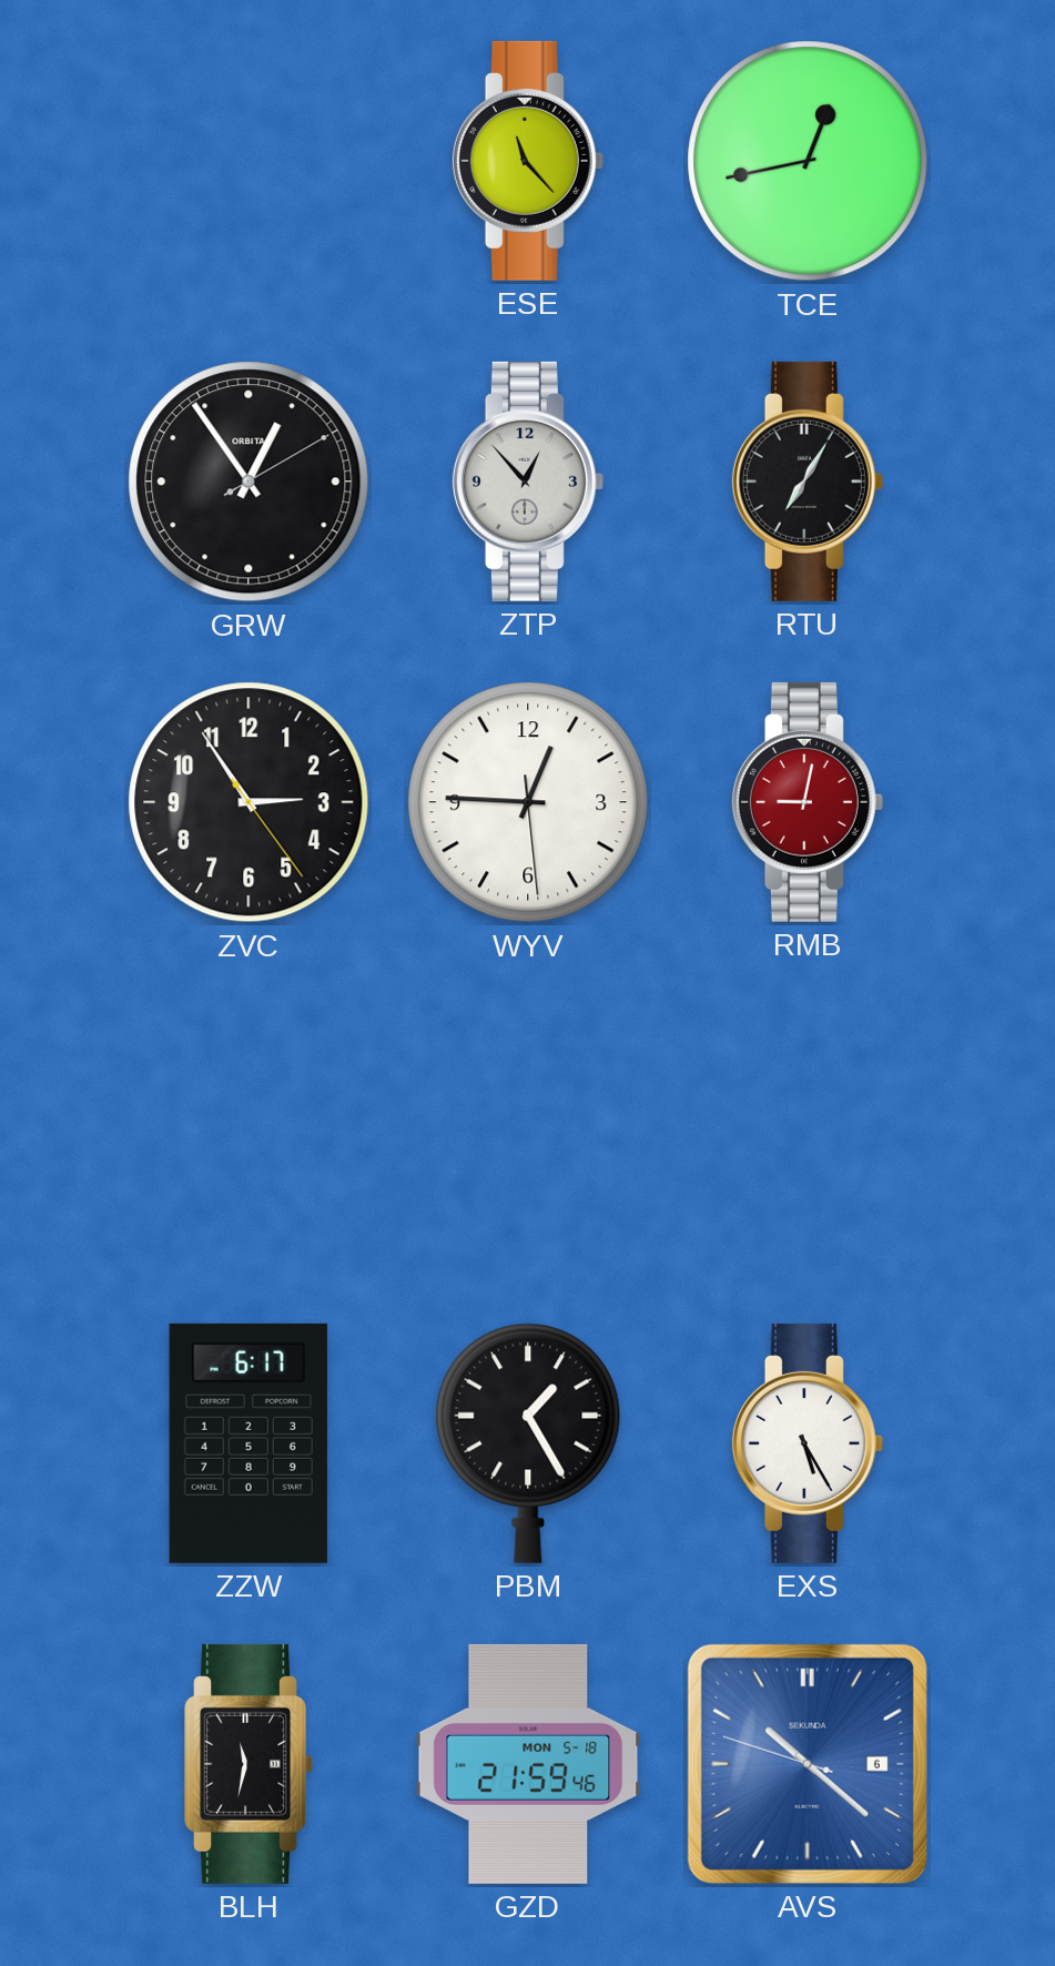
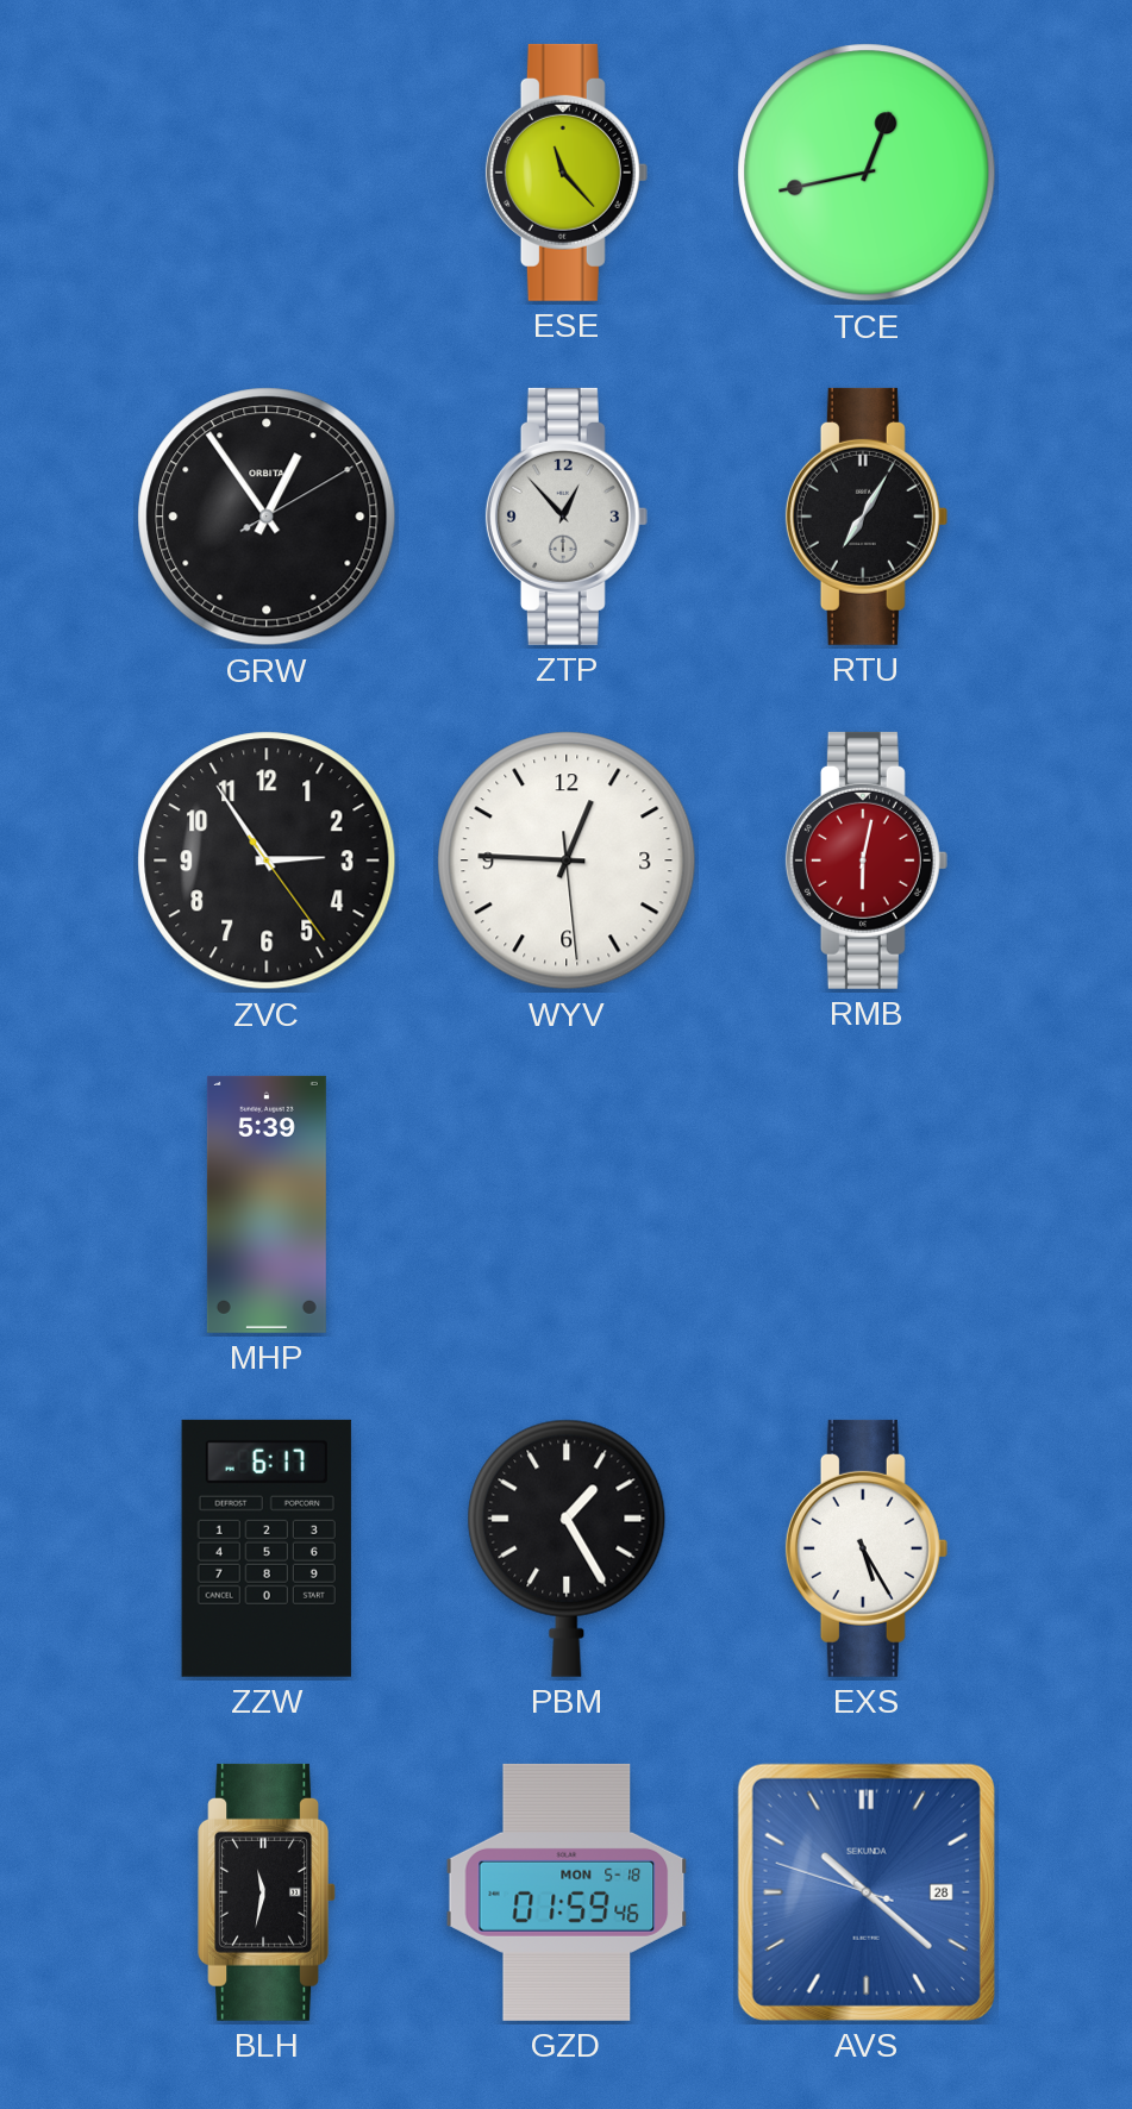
RMB: 9:02 -> 6:02 (867, 861)
MHP: none -> 5:39 (267, 1204)
GZD: 21:59 -> 01:59 (567, 1892)
AVS date: 6 -> 28 (867, 1892)
